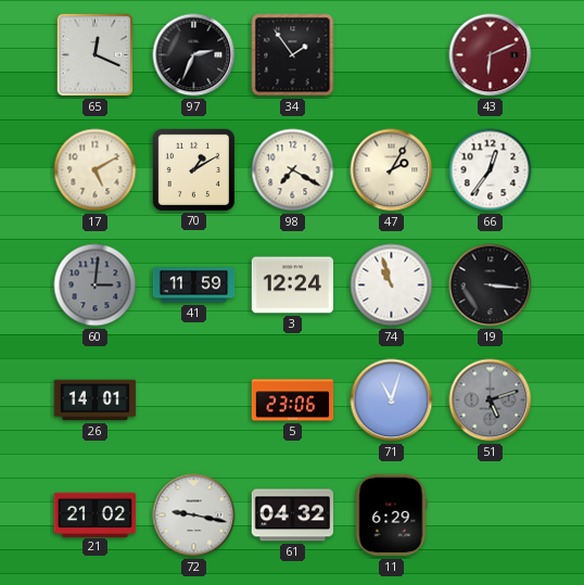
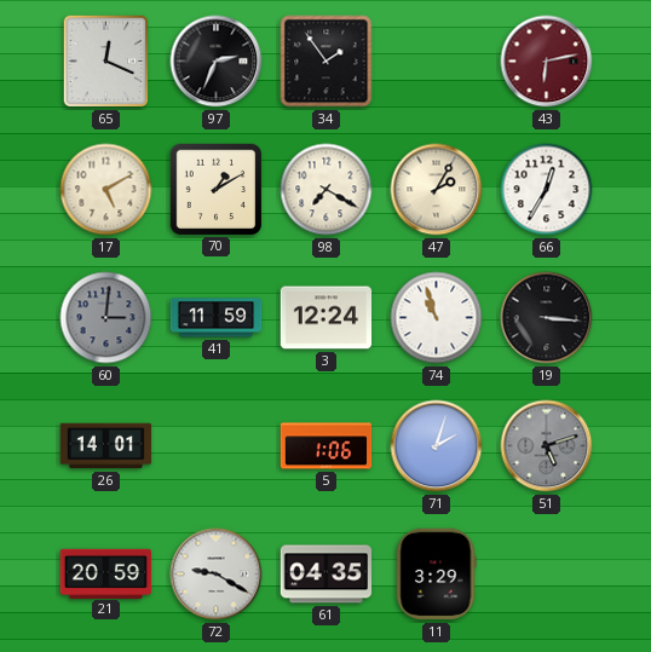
43: 6:11 -> 6:13 (547, 62)
66: 12:36 -> 12:35 (547, 190)
5: 23:06 -> 1:06 (327, 446)
71: 11:03 -> 2:03 (437, 446)
21: 21:02 -> 20:59 (106, 573)
72: 9:17 -> 9:20 (217, 575)
61: 04:32 -> 04:35 (327, 575)
11: 6:29 -> 3:29 (436, 575)
